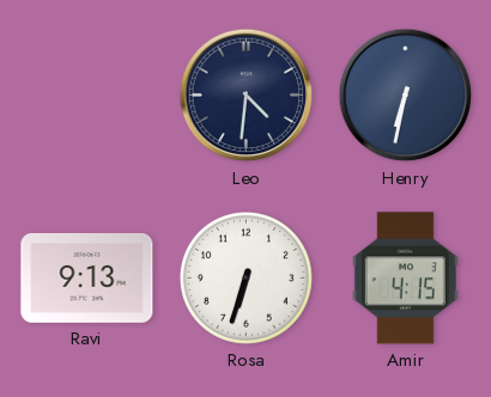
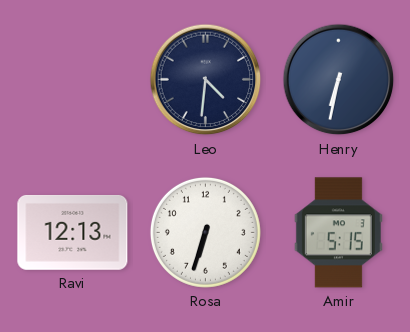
Ravi: 9:13 -> 12:13 (73, 232)
Amir: 4:15 -> 5:15 (338, 233)
